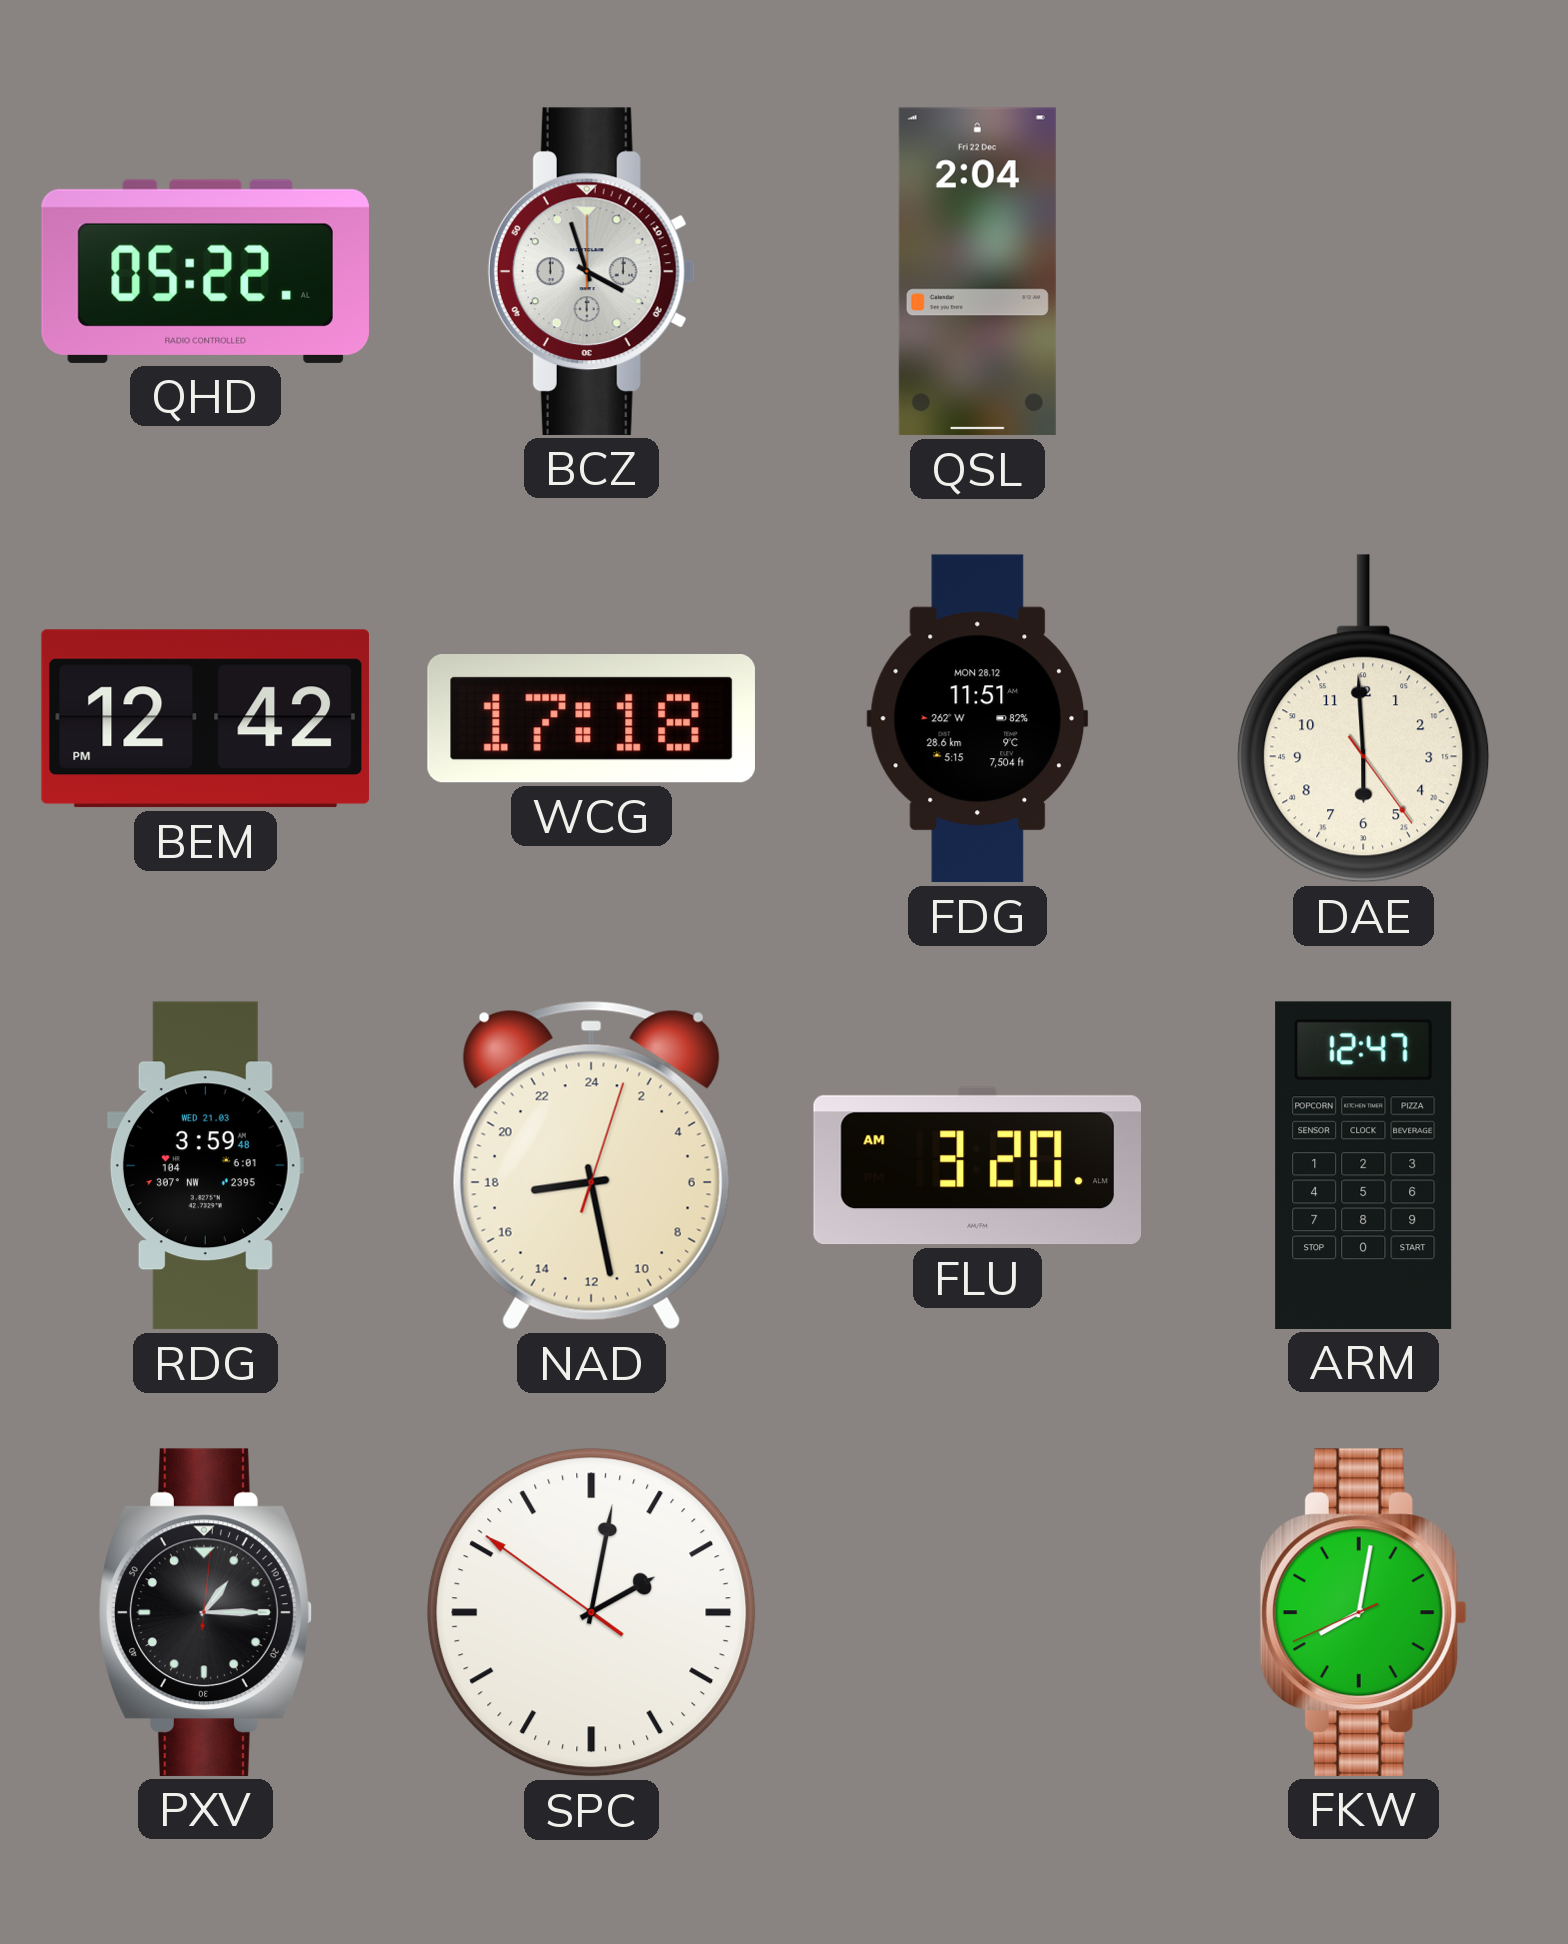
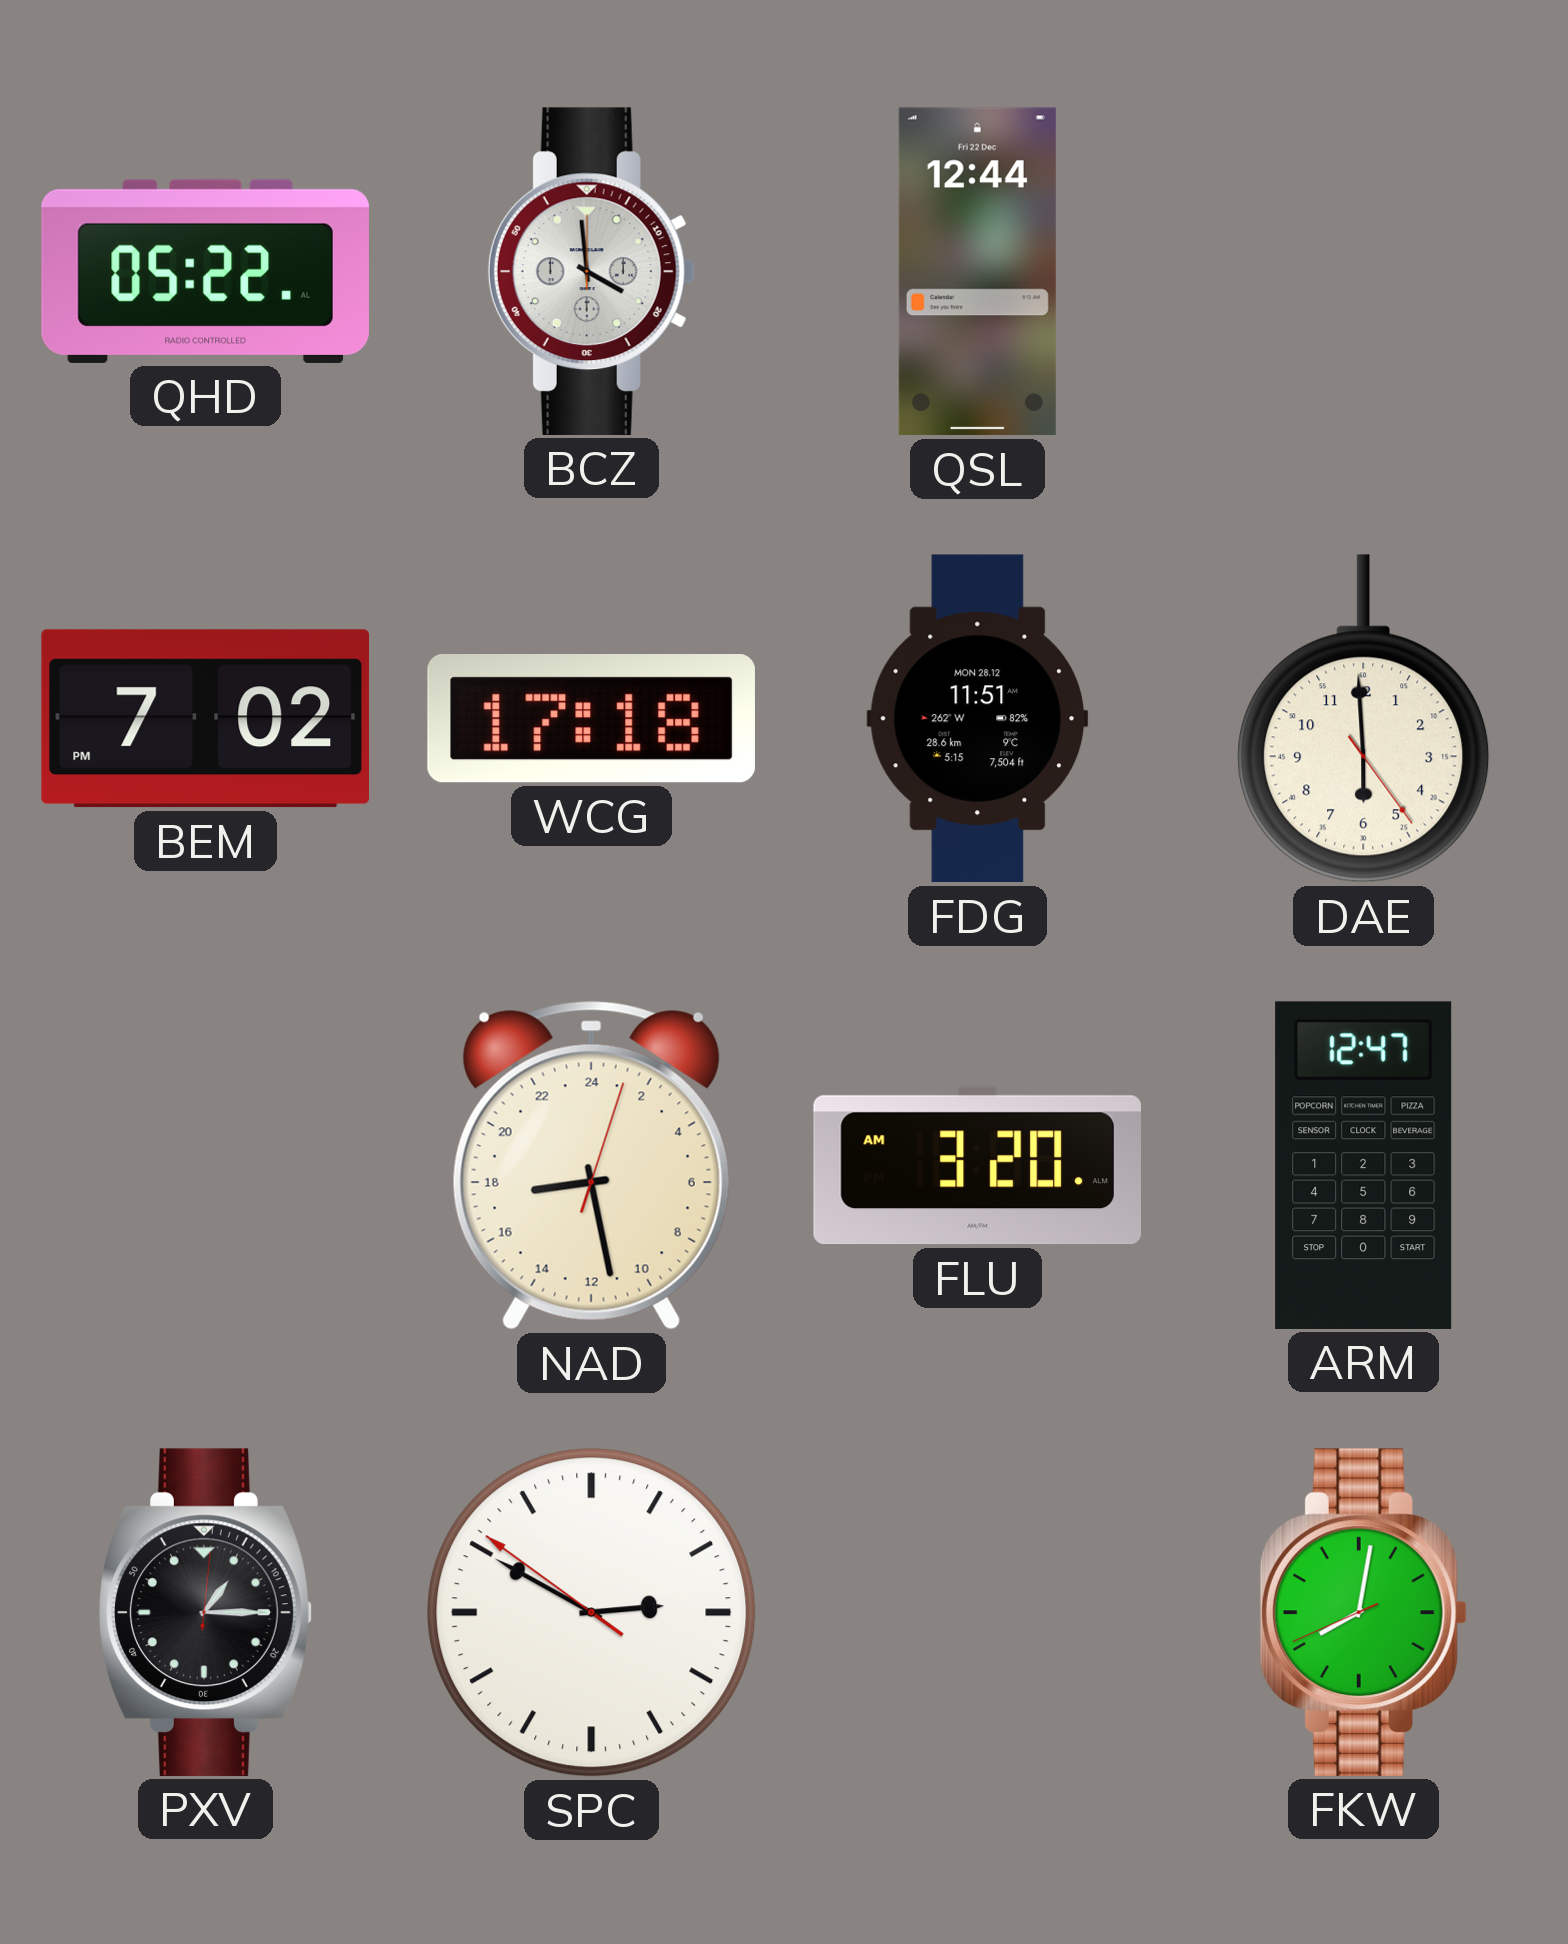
BCZ: 3:57 -> 3:59 (591, 271)
QSL: 2:04 -> 12:44 (977, 272)
BEM: 12:42 -> 7:02 (205, 719)
RDG: 3:59 -> none (205, 1166)
SPC: 2:01 -> 2:49 (592, 1613)
